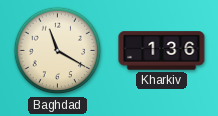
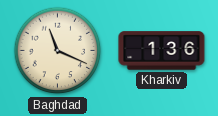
Baghdad: 11:20 -> 11:19 (58, 51)
